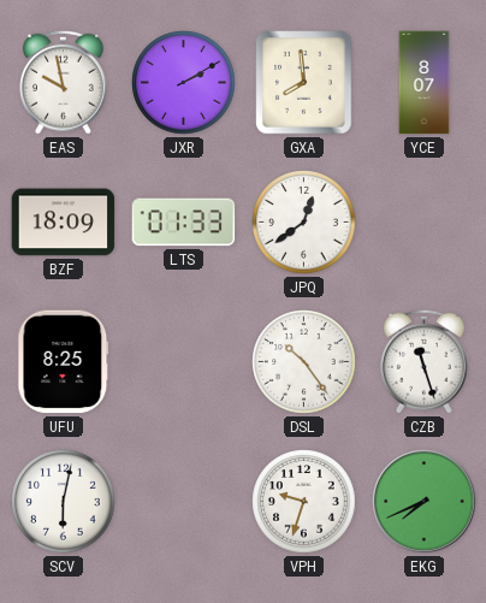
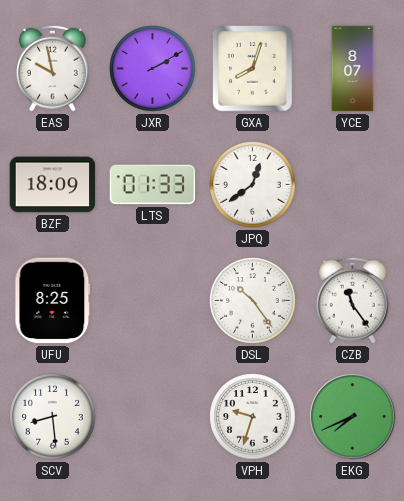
GXA: 7:59 -> 8:03 (253, 69)
CZB: 11:27 -> 11:24 (352, 300)
SCV: 6:02 -> 8:29 (53, 417)
